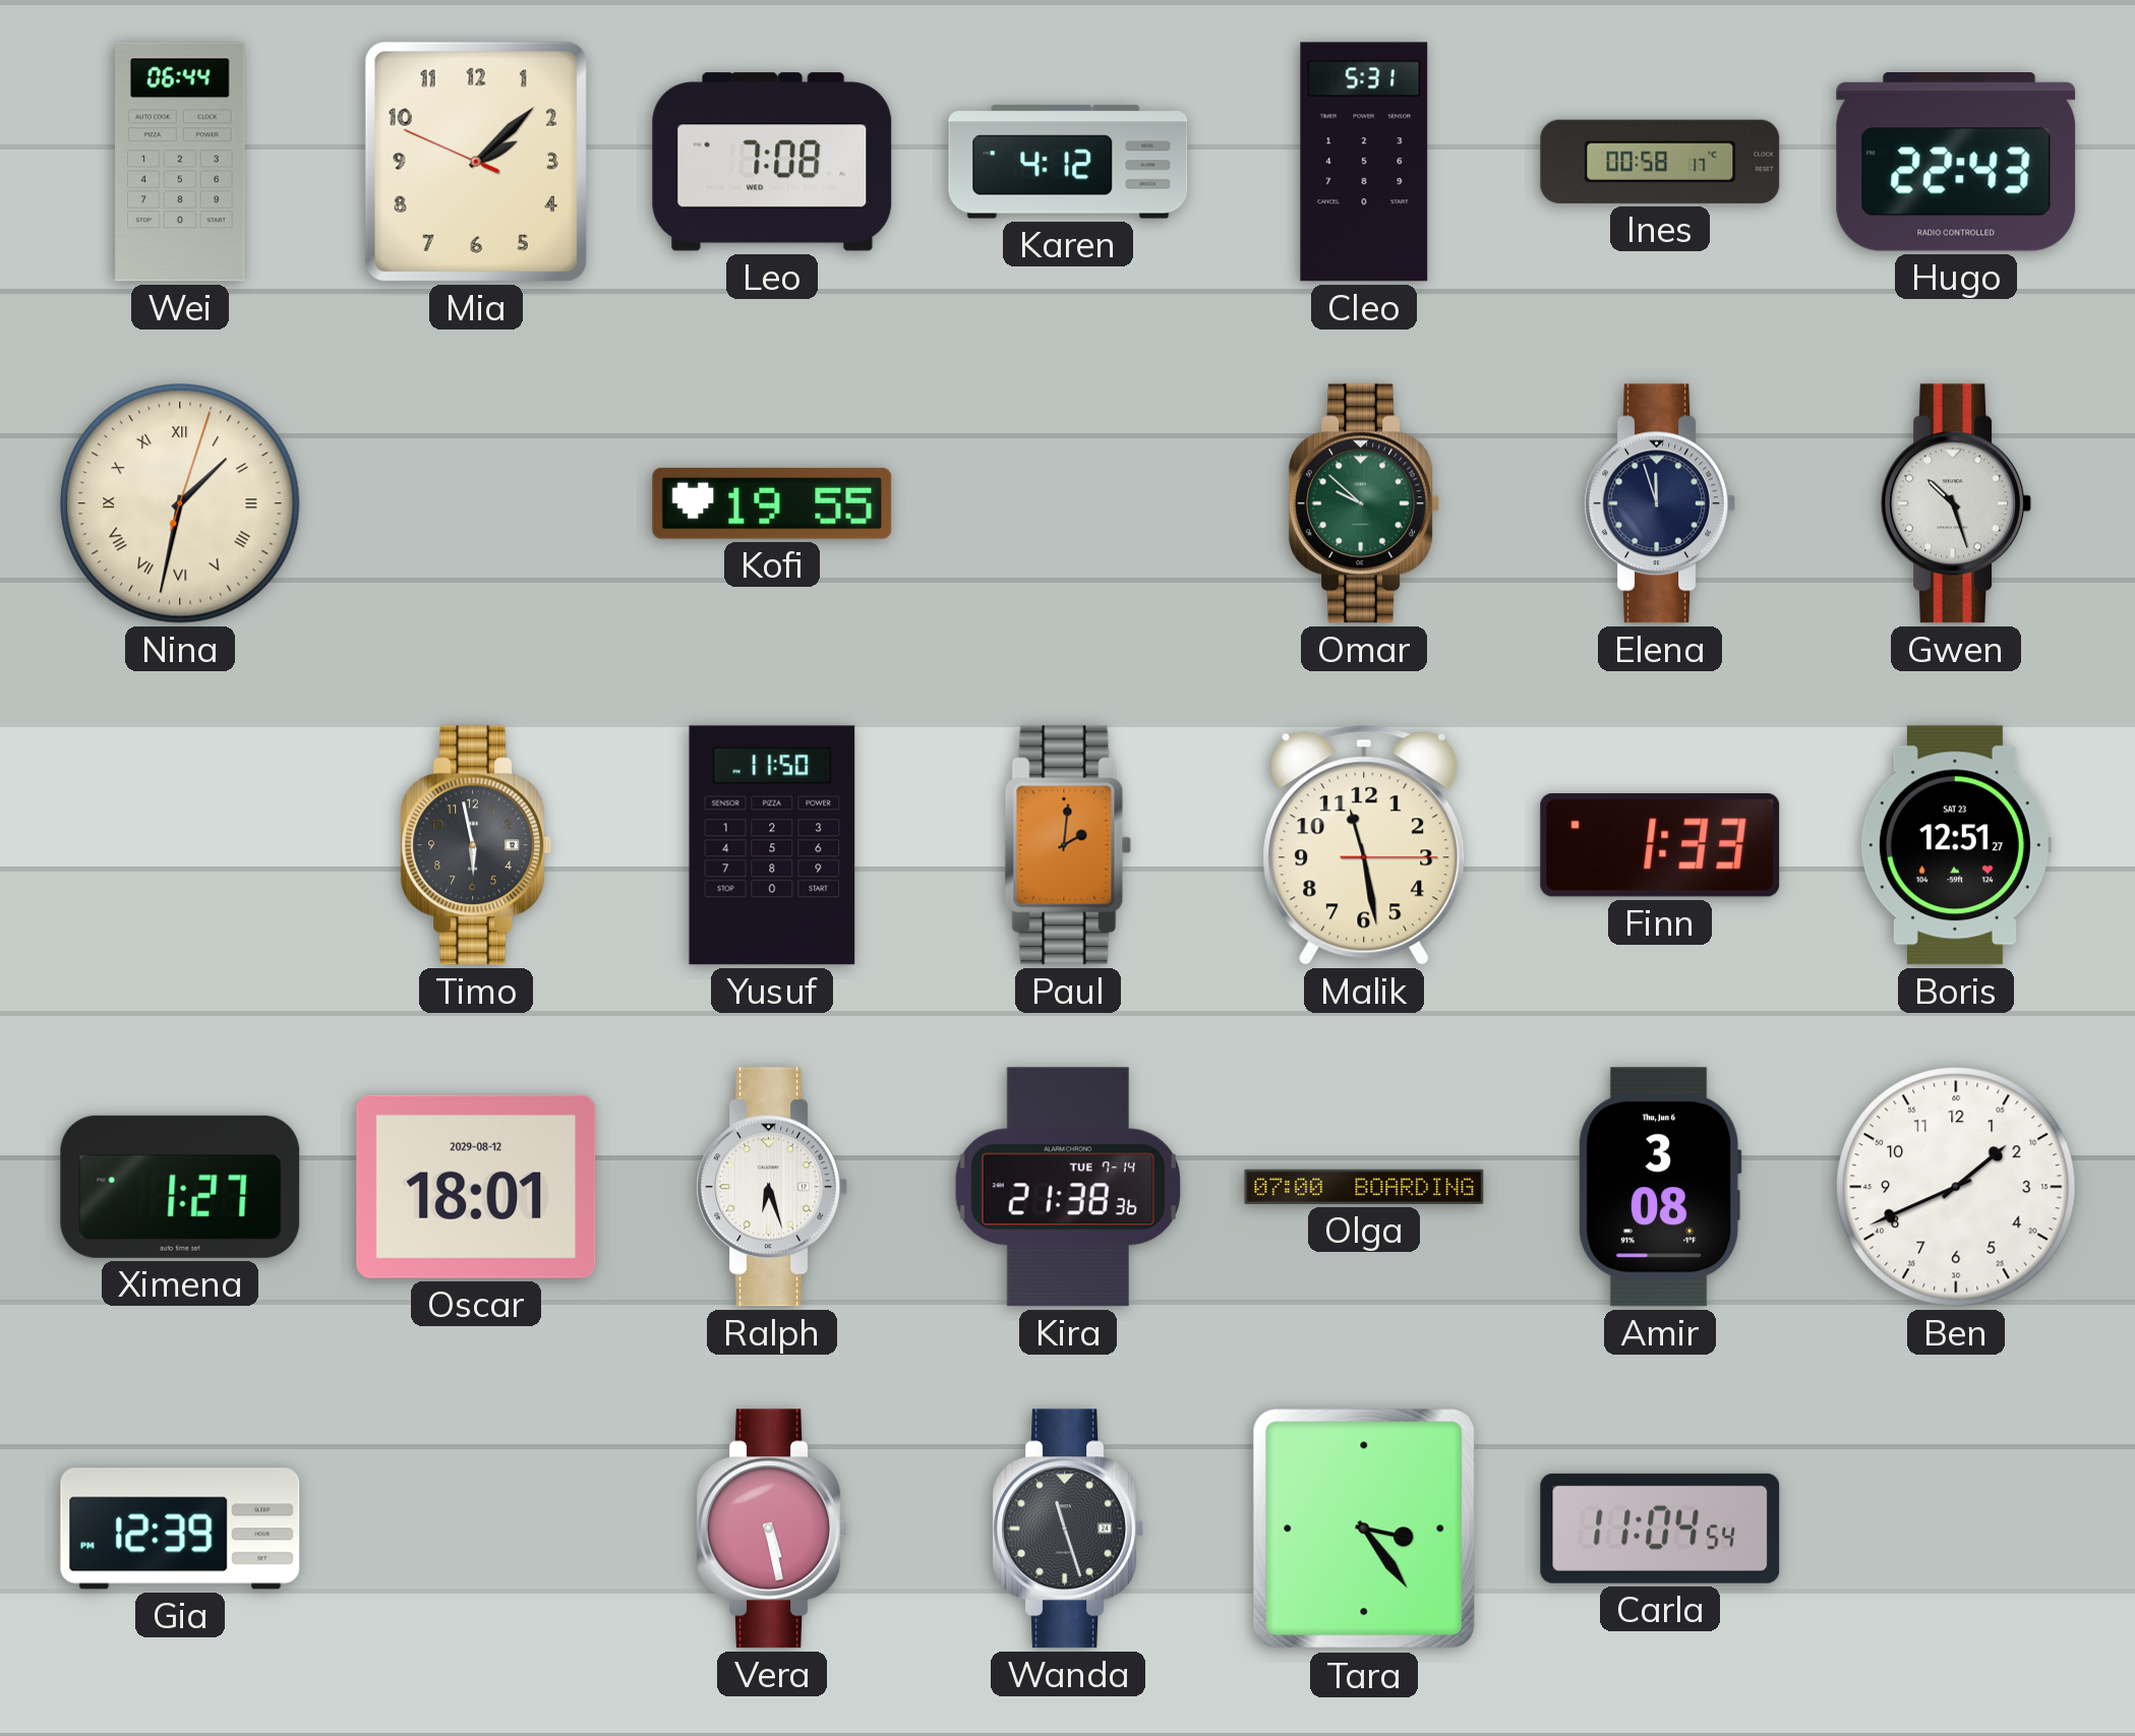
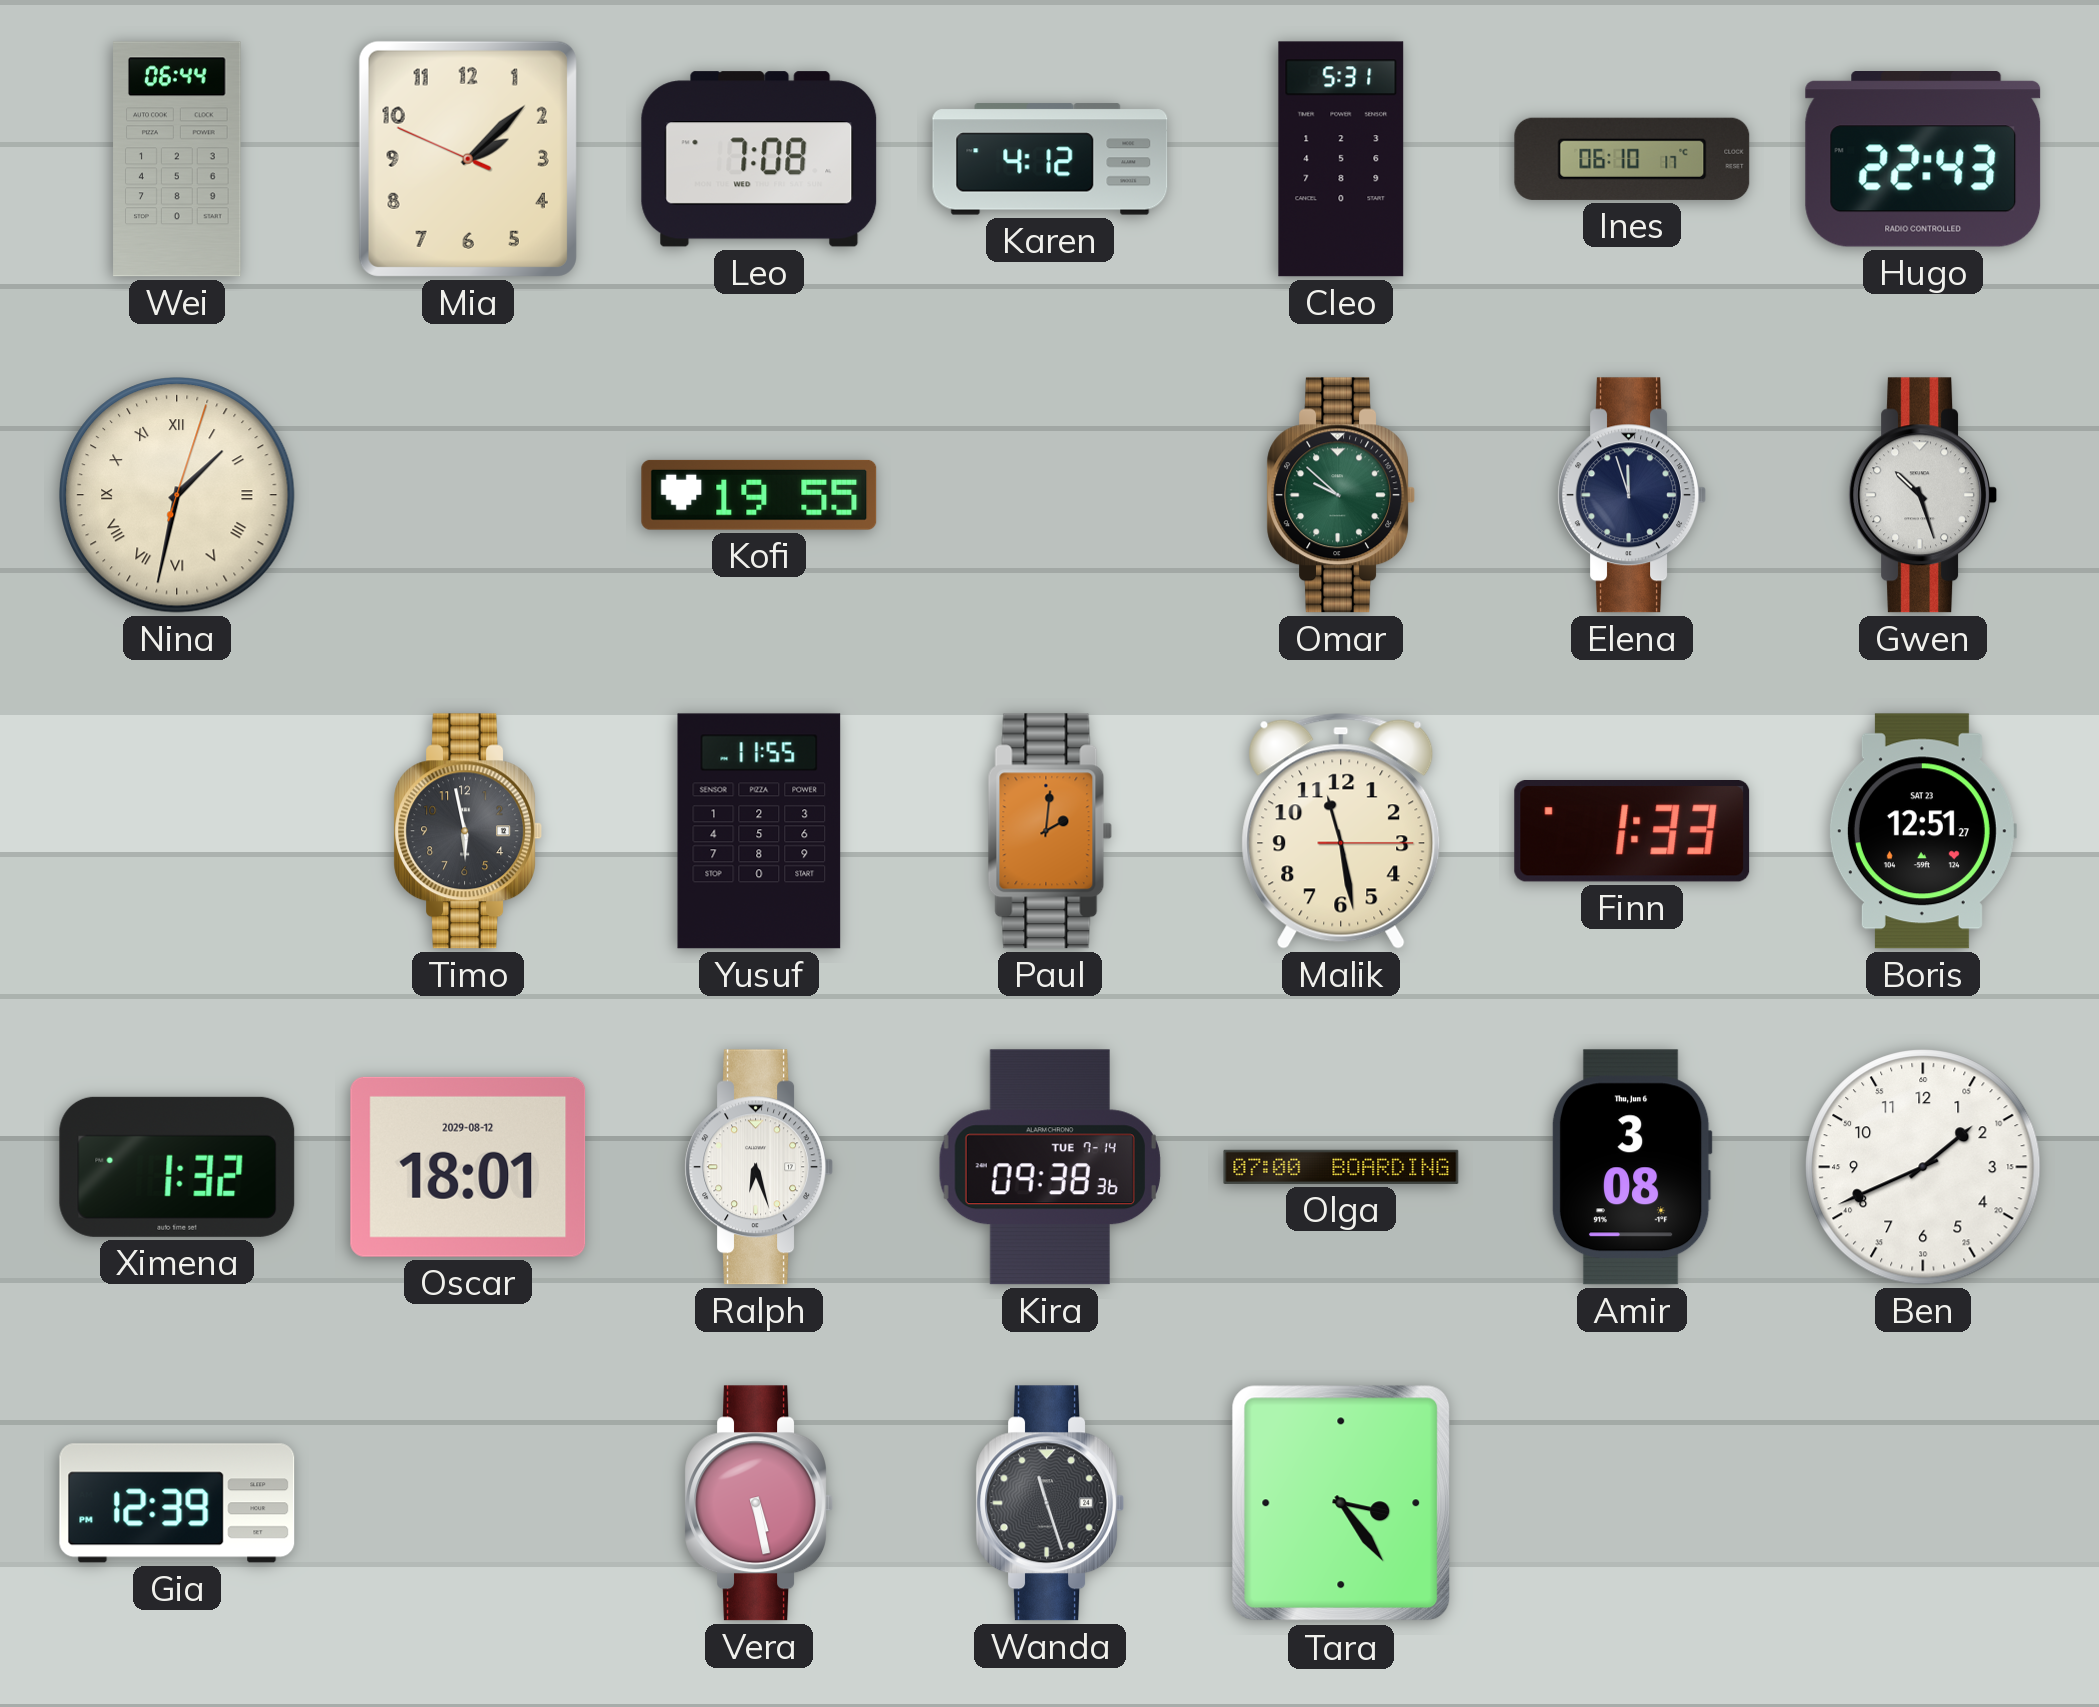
Ines: 00:58 -> 06:10 (1632, 159)
Yusuf: 11:50 -> 11:55 (759, 831)
Ximena: 1:27 -> 1:32 (177, 1167)
Kira: 21:38 -> 09:38 (1050, 1167)
Carla: 11:04 -> none (1660, 1529)
